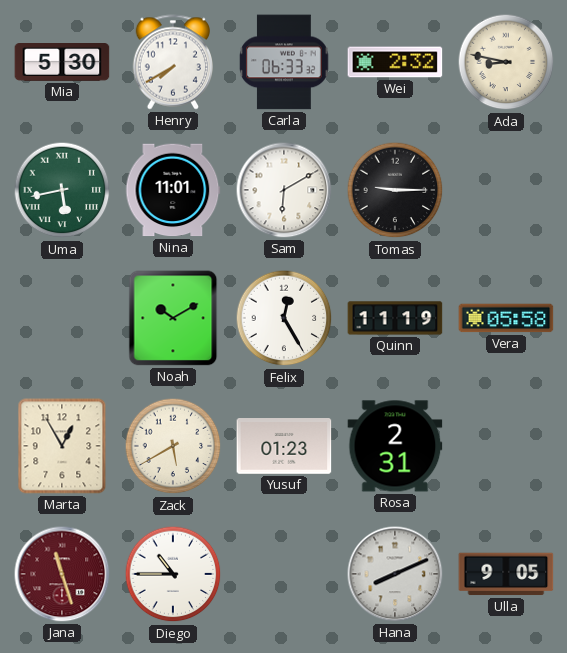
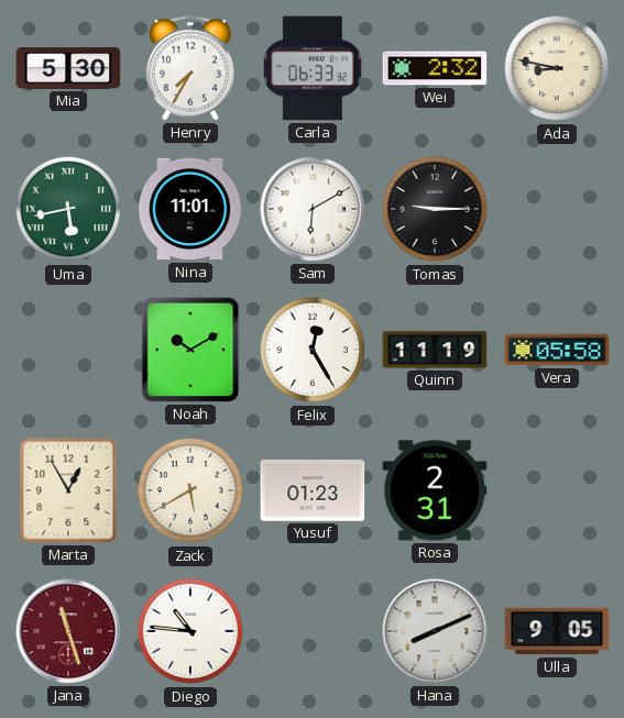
Henry: 7:40 -> 7:35 (190, 68)
Diego: 10:45 -> 10:46 (190, 631)
